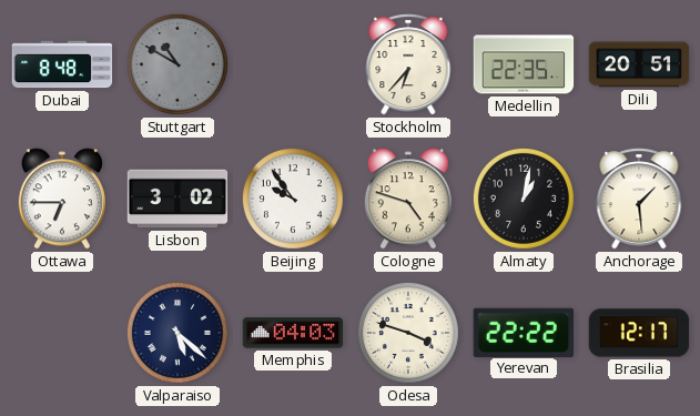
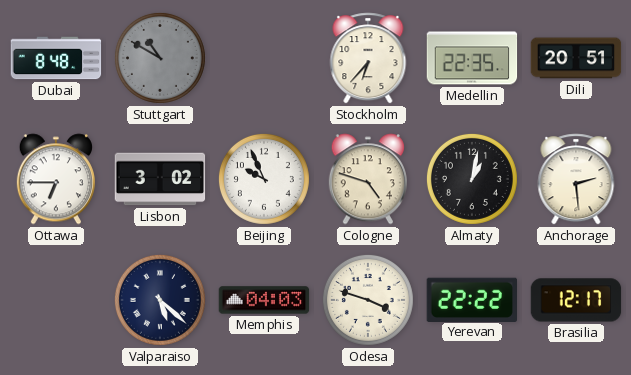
Beijing: 9:54 -> 9:56 (264, 179)
Anchorage: 1:29 -> 2:29 (576, 179)
